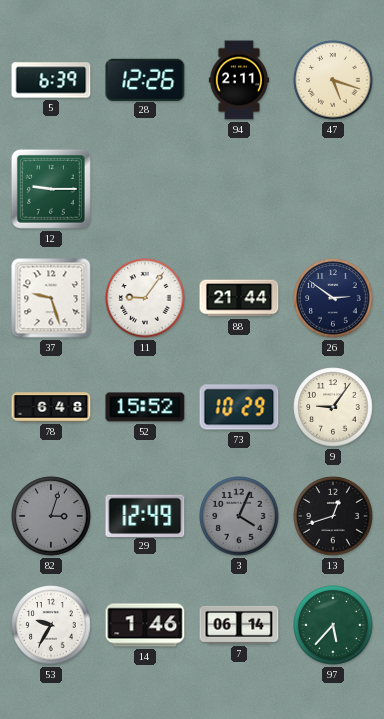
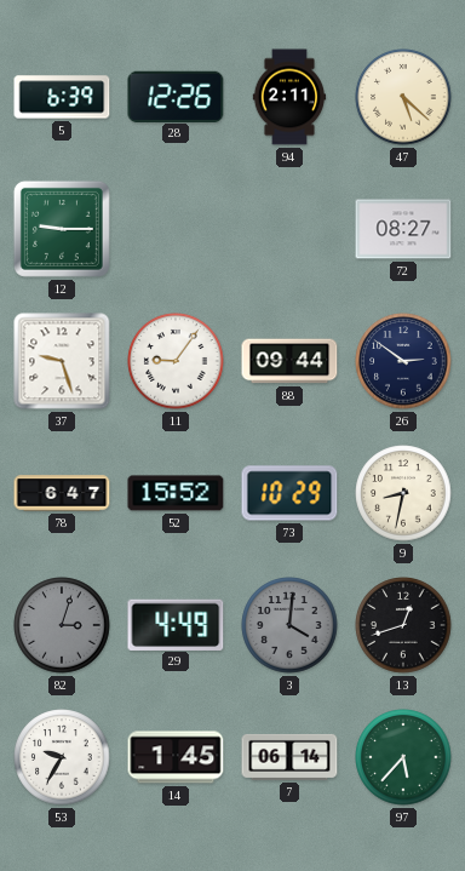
47: 5:18 -> 5:22 (403, 97)
72: none -> 08:27 (403, 229)
88: 21:44 -> 09:44 (289, 361)
78: 6:48 -> 6:47 (62, 493)
9: 9:06 -> 8:32 (403, 493)
29: 12:49 -> 4:49 (176, 624)
3: 4:04 -> 4:01 (289, 625)
14: 1:46 -> 1:45 (176, 757)
